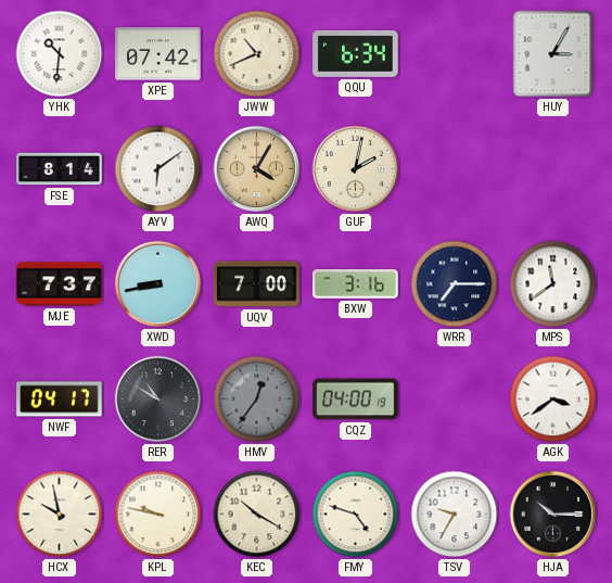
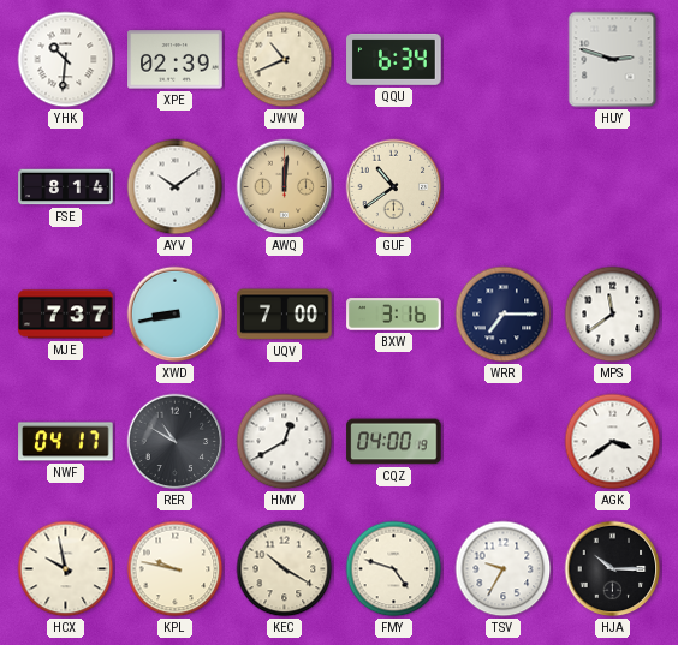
XPE: 07:42 -> 02:39 (176, 60)
HUY: 3:05 -> 2:48 (613, 60)
AYV: 6:09 -> 10:09 (176, 187)
AWQ: 4:05 -> 12:01 (285, 187)
GUF: 2:02 -> 10:39 (394, 187)
HMV: 12:36 -> 12:40 (285, 442)
HMV dial: grey -> white (285, 442)
